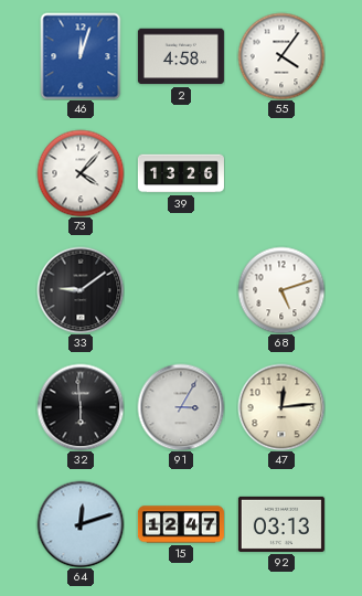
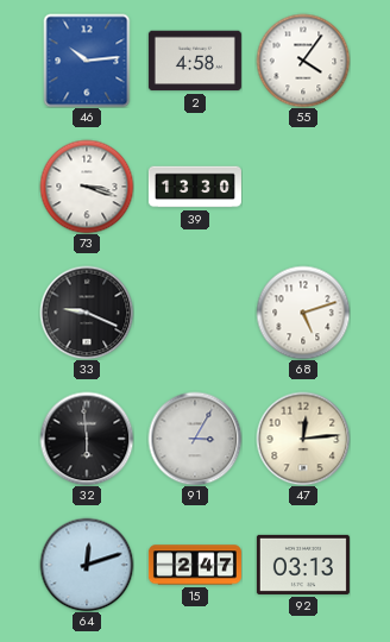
46: 12:03 -> 10:14 (87, 61)
73: 4:07 -> 3:18 (87, 187)
39: 13:26 -> 13:30 (195, 187)
33: 9:09 -> 9:19 (87, 313)
15: 12:47 -> 2:47 (195, 565)
